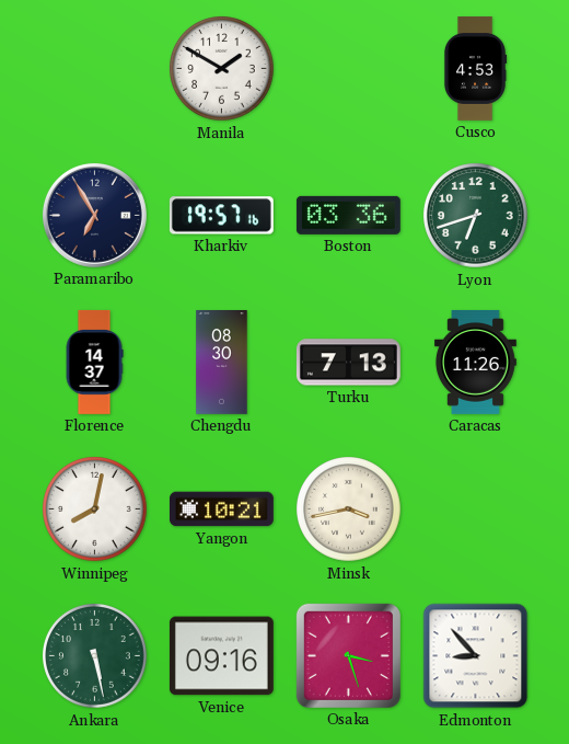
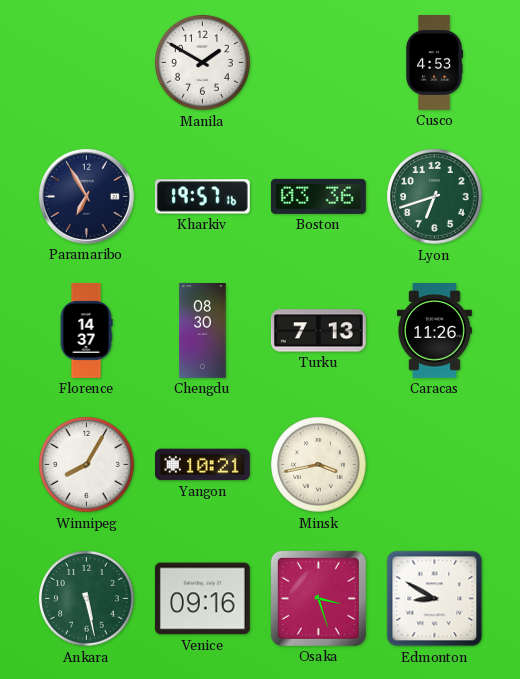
Winnipeg: 8:02 -> 8:05 (87, 465)
Edmonton: 8:53 -> 8:50 (435, 599)
